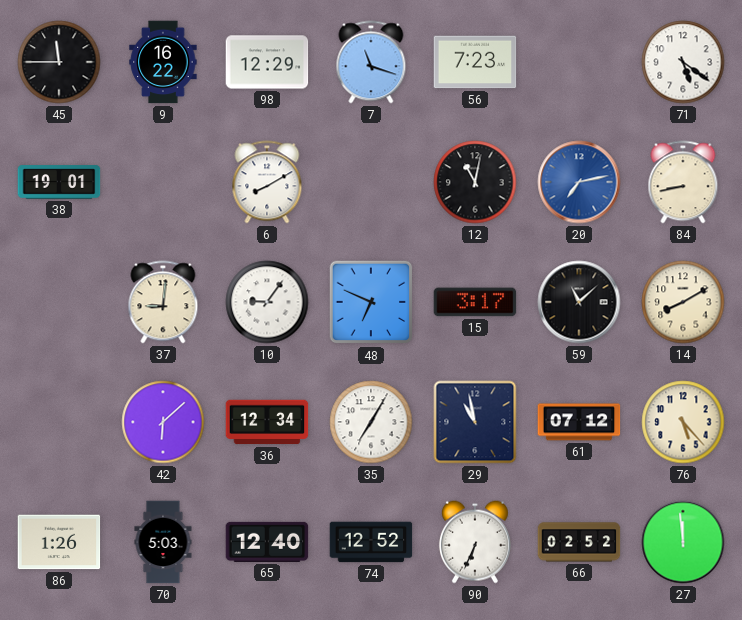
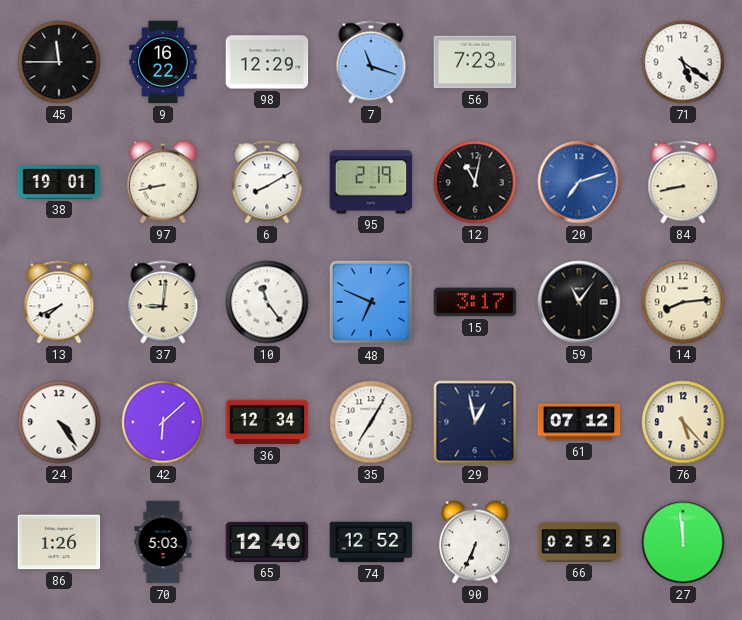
97: none -> 8:43 (163, 182)
95: none -> 2:19 (371, 182)
20: 7:13 -> 7:12 (579, 182)
13: none -> 7:41 (59, 302)
10: 9:06 -> 11:24 (267, 302)
59: 11:08 -> 11:06 (579, 302)
14: 8:10 -> 8:14 (683, 302)
24: none -> 4:24 (59, 422)
29: 10:58 -> 12:58 (475, 422)
